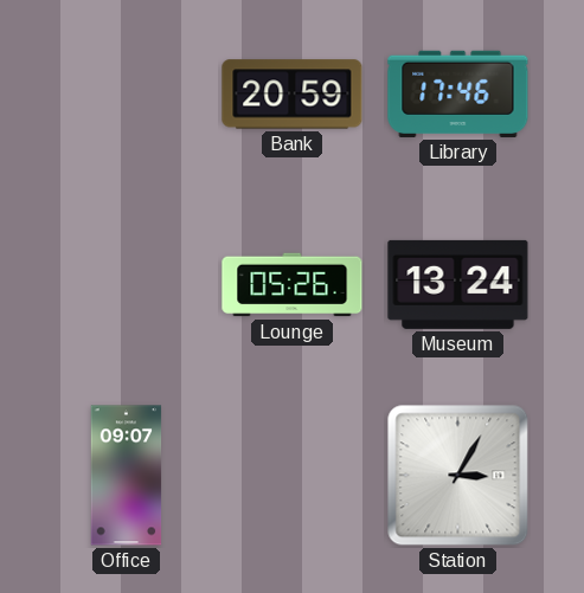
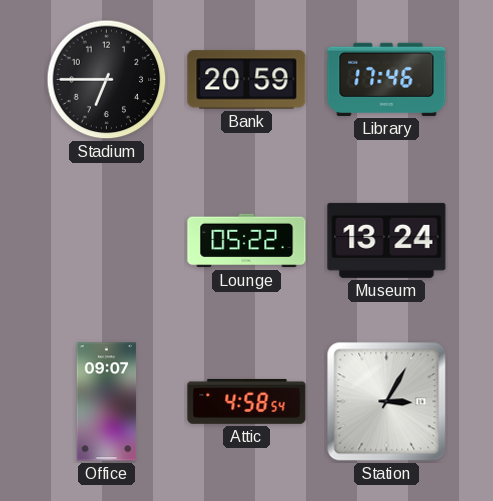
Stadium: none -> 6:45 (107, 80)
Lounge: 05:26 -> 05:22 (247, 241)
Attic: none -> 4:58 (247, 401)
